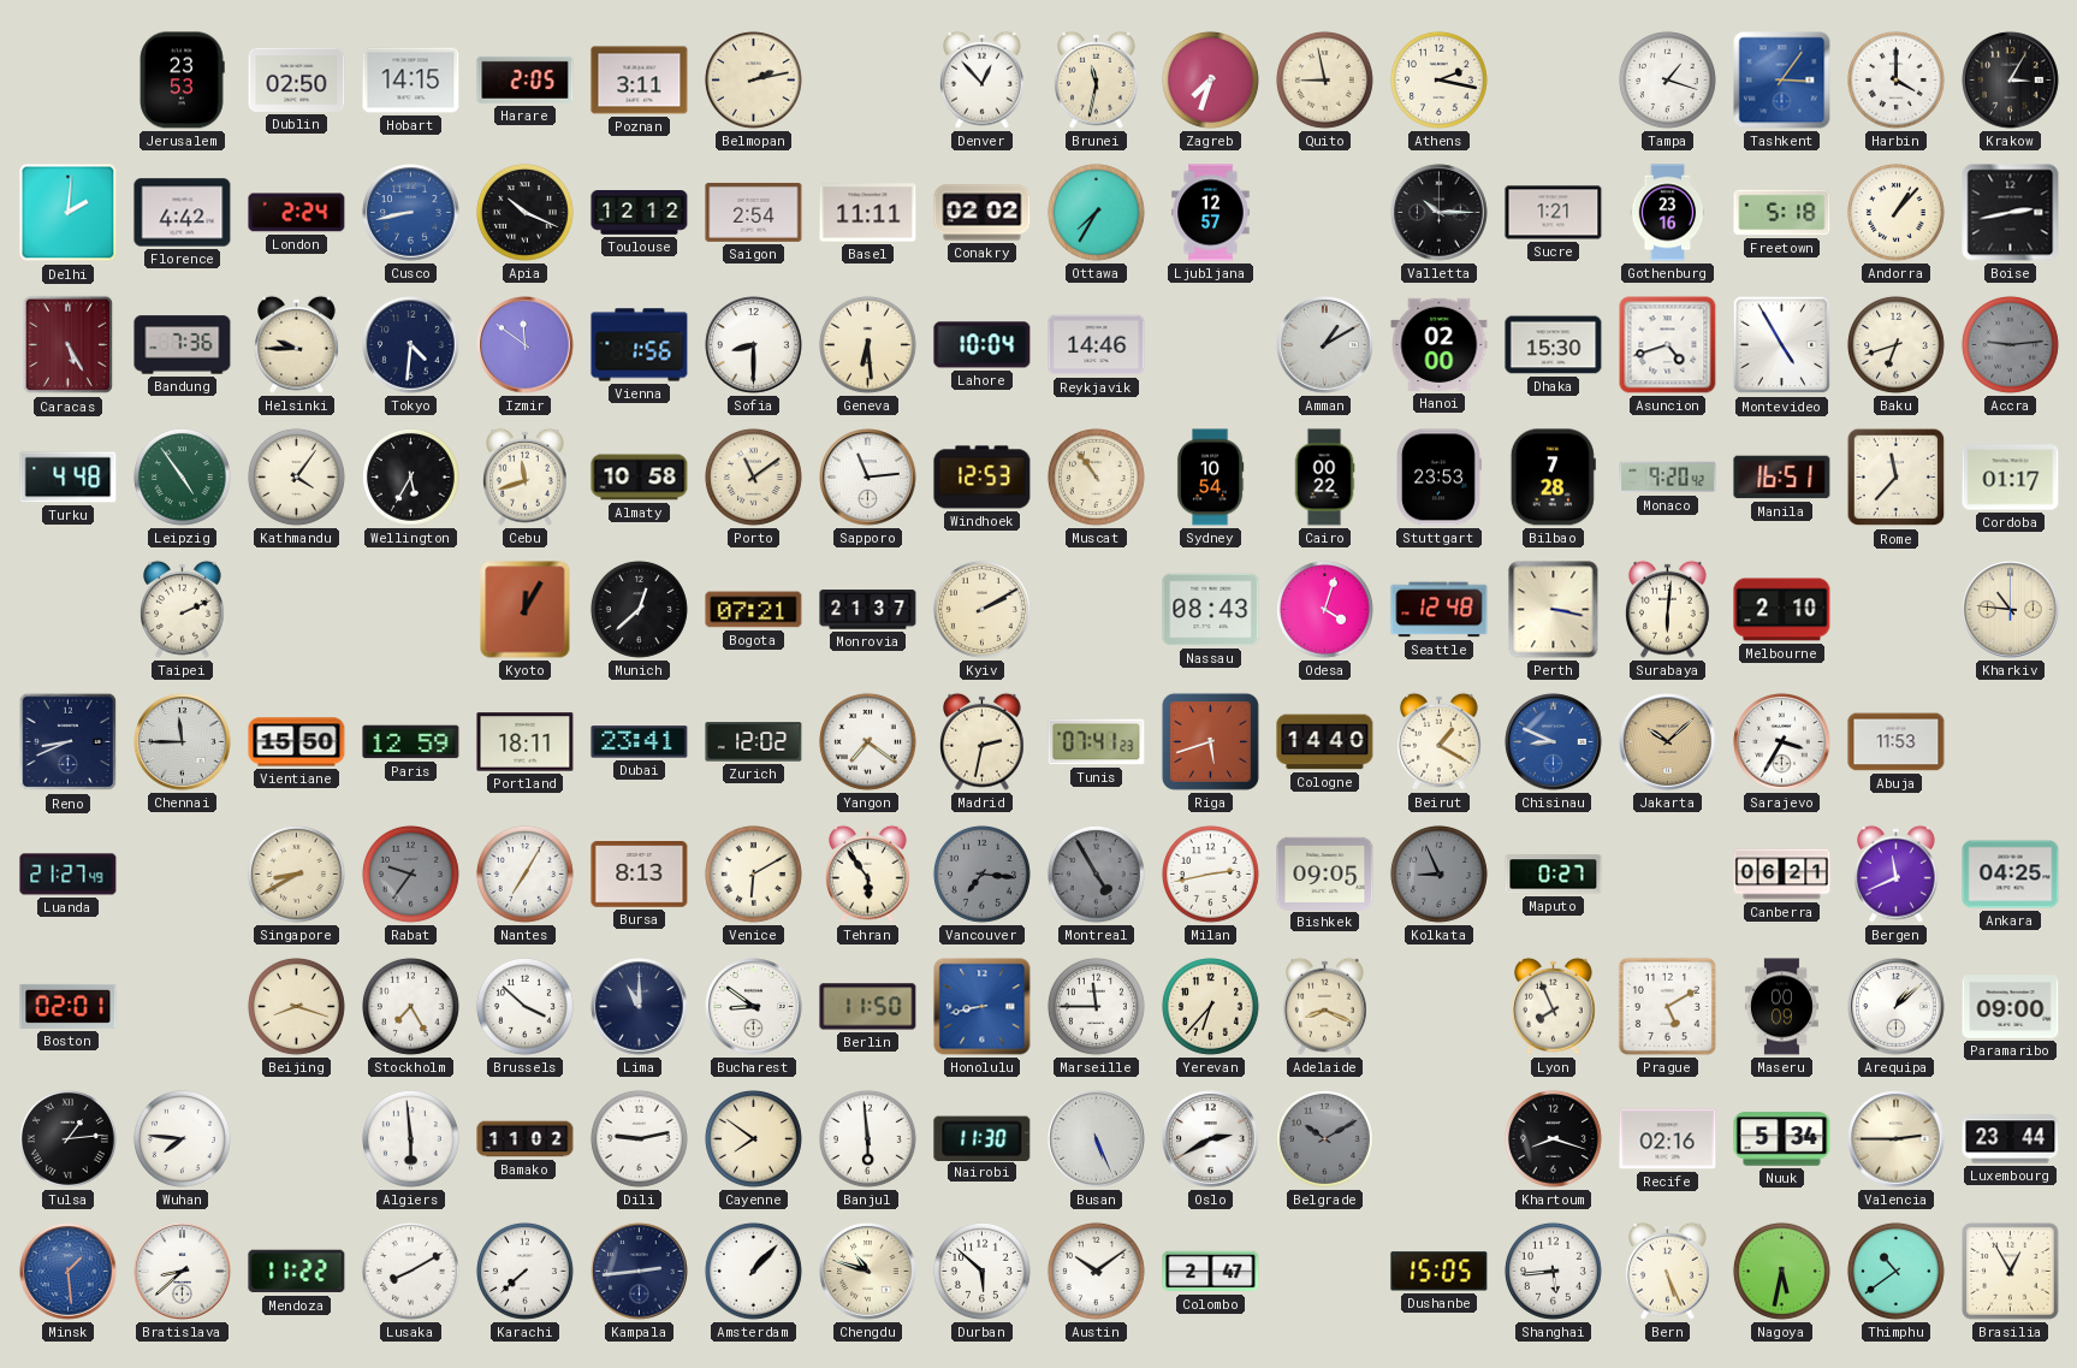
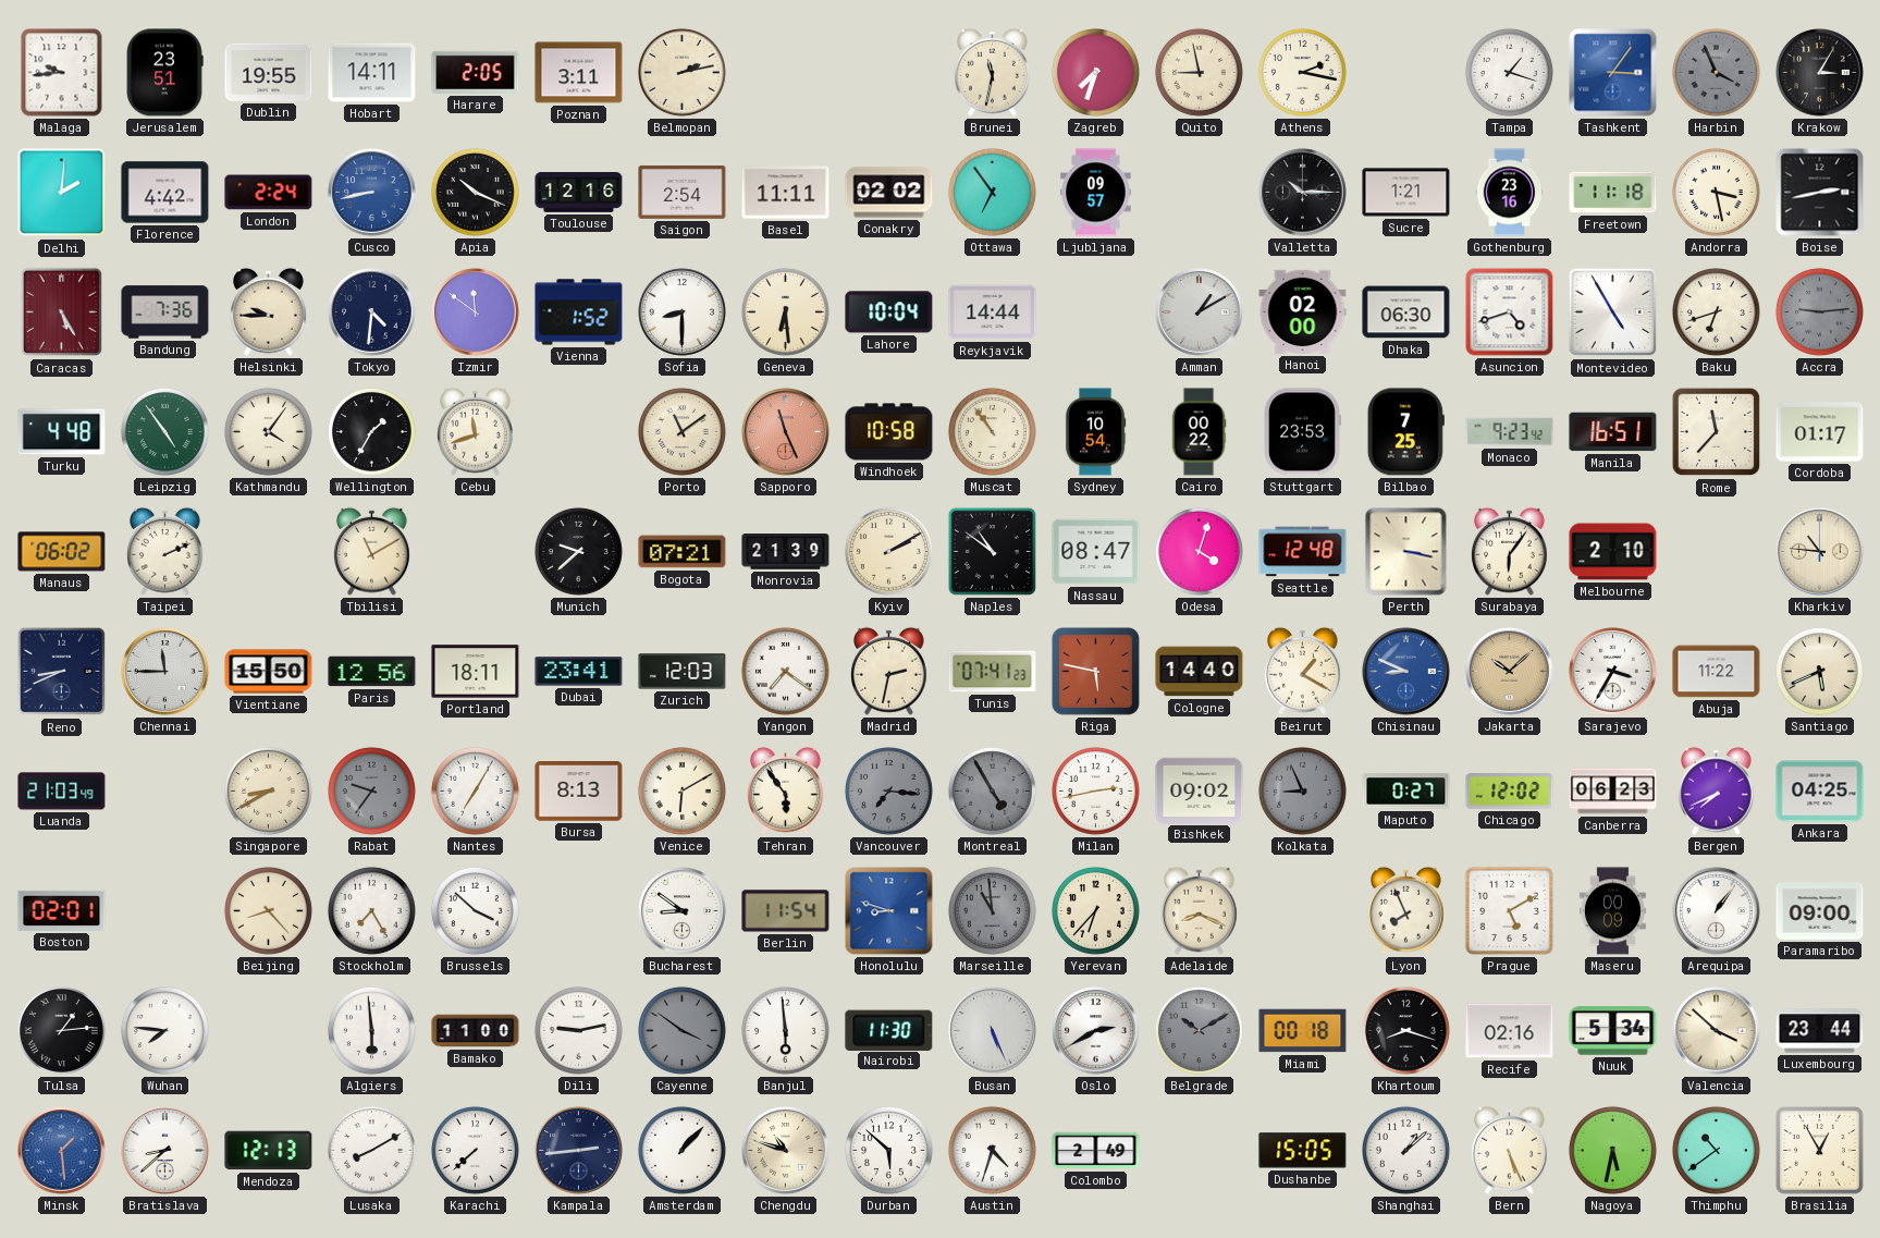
Malaga: none -> 9:44 (62, 73)
Jerusalem: 23:53 -> 23:51 (164, 73)
Dublin: 02:50 -> 19:55 (269, 72)
Hobart: 14:15 -> 14:11 (372, 73)
Denver: 12:53 -> none (983, 79)
Harbin: 4:00 -> 3:56 (1716, 72)
Harbin dial: white -> grey (1716, 72)
Toulouse: 12:12 -> 12:16 (579, 193)
Ottawa: 7:35 -> 6:54 (992, 192)
Ljubljana: 12:57 -> 09:57 (1096, 193)
Freetown: 5:18 -> 11:18 (1613, 193)
Andorra: 1:07 -> 3:28 (1716, 192)
Vienna: 1:56 -> 1:52 (579, 312)
Reykjavik: 14:46 -> 14:44 (993, 312)
Dhaka: 15:30 -> 06:30 (1406, 312)
Wellington: 5:35 -> 1:35 (371, 431)
Almaty: 10:58 -> none (640, 478)
Sapporo: 11:14 -> 11:26 (786, 432)
Sapporo dial: white -> salmon (786, 432)
Windhoek: 12:53 -> 10:58 (889, 432)
Bilbao: 7:28 -> 7:25 (1405, 432)
Monaco: 9:20 -> 9:23 (1510, 432)
Manaus: none -> 06:02 (62, 552)
Tbilisi: none -> 11:10 (372, 551)
Kyoto: 12:05 -> none (526, 610)
Munich: 12:38 -> 9:38 (578, 551)
Monrovia: 21:37 -> 21:39 (786, 552)
Naples: none -> 10:51 (992, 551)
Nassau: 08:43 -> 08:47 (1096, 552)
Surabaya: 6:01 -> 6:06 (1510, 551)
Paris: 12:59 -> 12:56 (372, 672)
Zurich: 12:02 -> 12:03 (683, 672)
Riga: 5:42 -> 5:47 (1095, 671)
Abuja: 11:53 -> 11:22 (1717, 672)
Santiago: none -> 5:41 (1819, 671)
Luanda: 21:27 -> 21:03 (62, 792)
Bishkek: 09:05 -> 09:02 (1200, 790)
Chicago: none -> 12:02 (1510, 792)
Canberra: 06:21 -> 06:23 (1613, 792)
Bergen: 11:41 -> 7:41 (1717, 790)
Beijing: 8:18 -> 8:23 (268, 910)
Lima: 11:00 -> none (640, 1007)
Berlin: 11:50 -> 11:54 (786, 911)
Honolulu: 8:43 -> 8:48 (889, 911)
Marseille: 11:45 -> 10:59 (992, 910)
Marseille dial: white -> grey (992, 910)
Arequipa: 1:08 -> 1:06 (1717, 911)
Bamako: 11:02 -> 11:00 (476, 1031)
Cayenne: 7:51 -> 3:51 (681, 1030)
Cayenne dial: cream -> grey (681, 1030)
Miami: none -> 00:18 (1303, 1031)
Valencia: 2:45 -> 3:52 (1717, 1031)
Mendoza: 11:22 -> 12:13 (269, 1151)
Austin: 10:09 -> 4:33 (992, 1150)
Colombo: 2:47 -> 2:49 (1096, 1151)
Shanghai: 5:44 -> 1:08 (1405, 1150)
